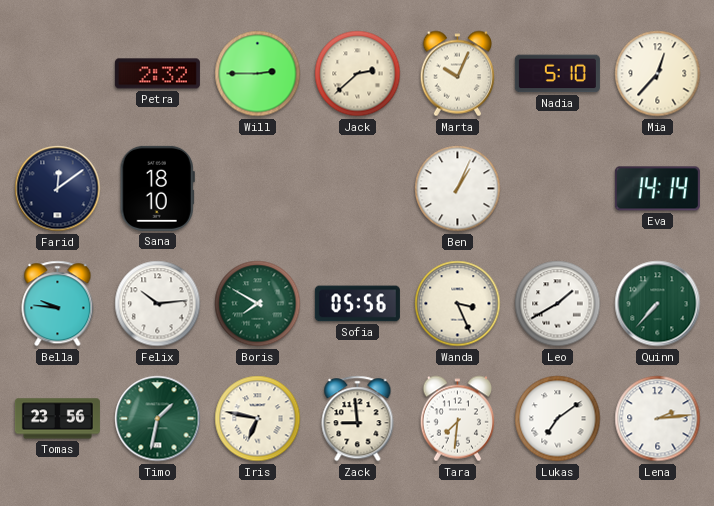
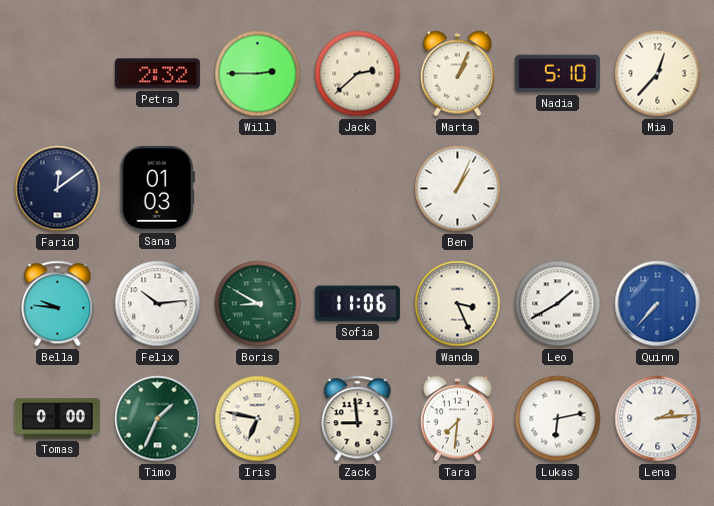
Marta: 10:04 -> 1:04 (457, 74)
Sana: 18:10 -> 01:03 (157, 188)
Eva: 14:14 -> none (657, 189)
Boris: 7:50 -> 8:50 (258, 304)
Sofia: 05:56 -> 11:06 (357, 304)
Quinn dial: green -> blue (658, 304)
Tomas: 23:56 -> 0:00 (57, 419)
Timo: 1:32 -> 1:34 (158, 419)
Lukas: 7:09 -> 6:13 (558, 419)
